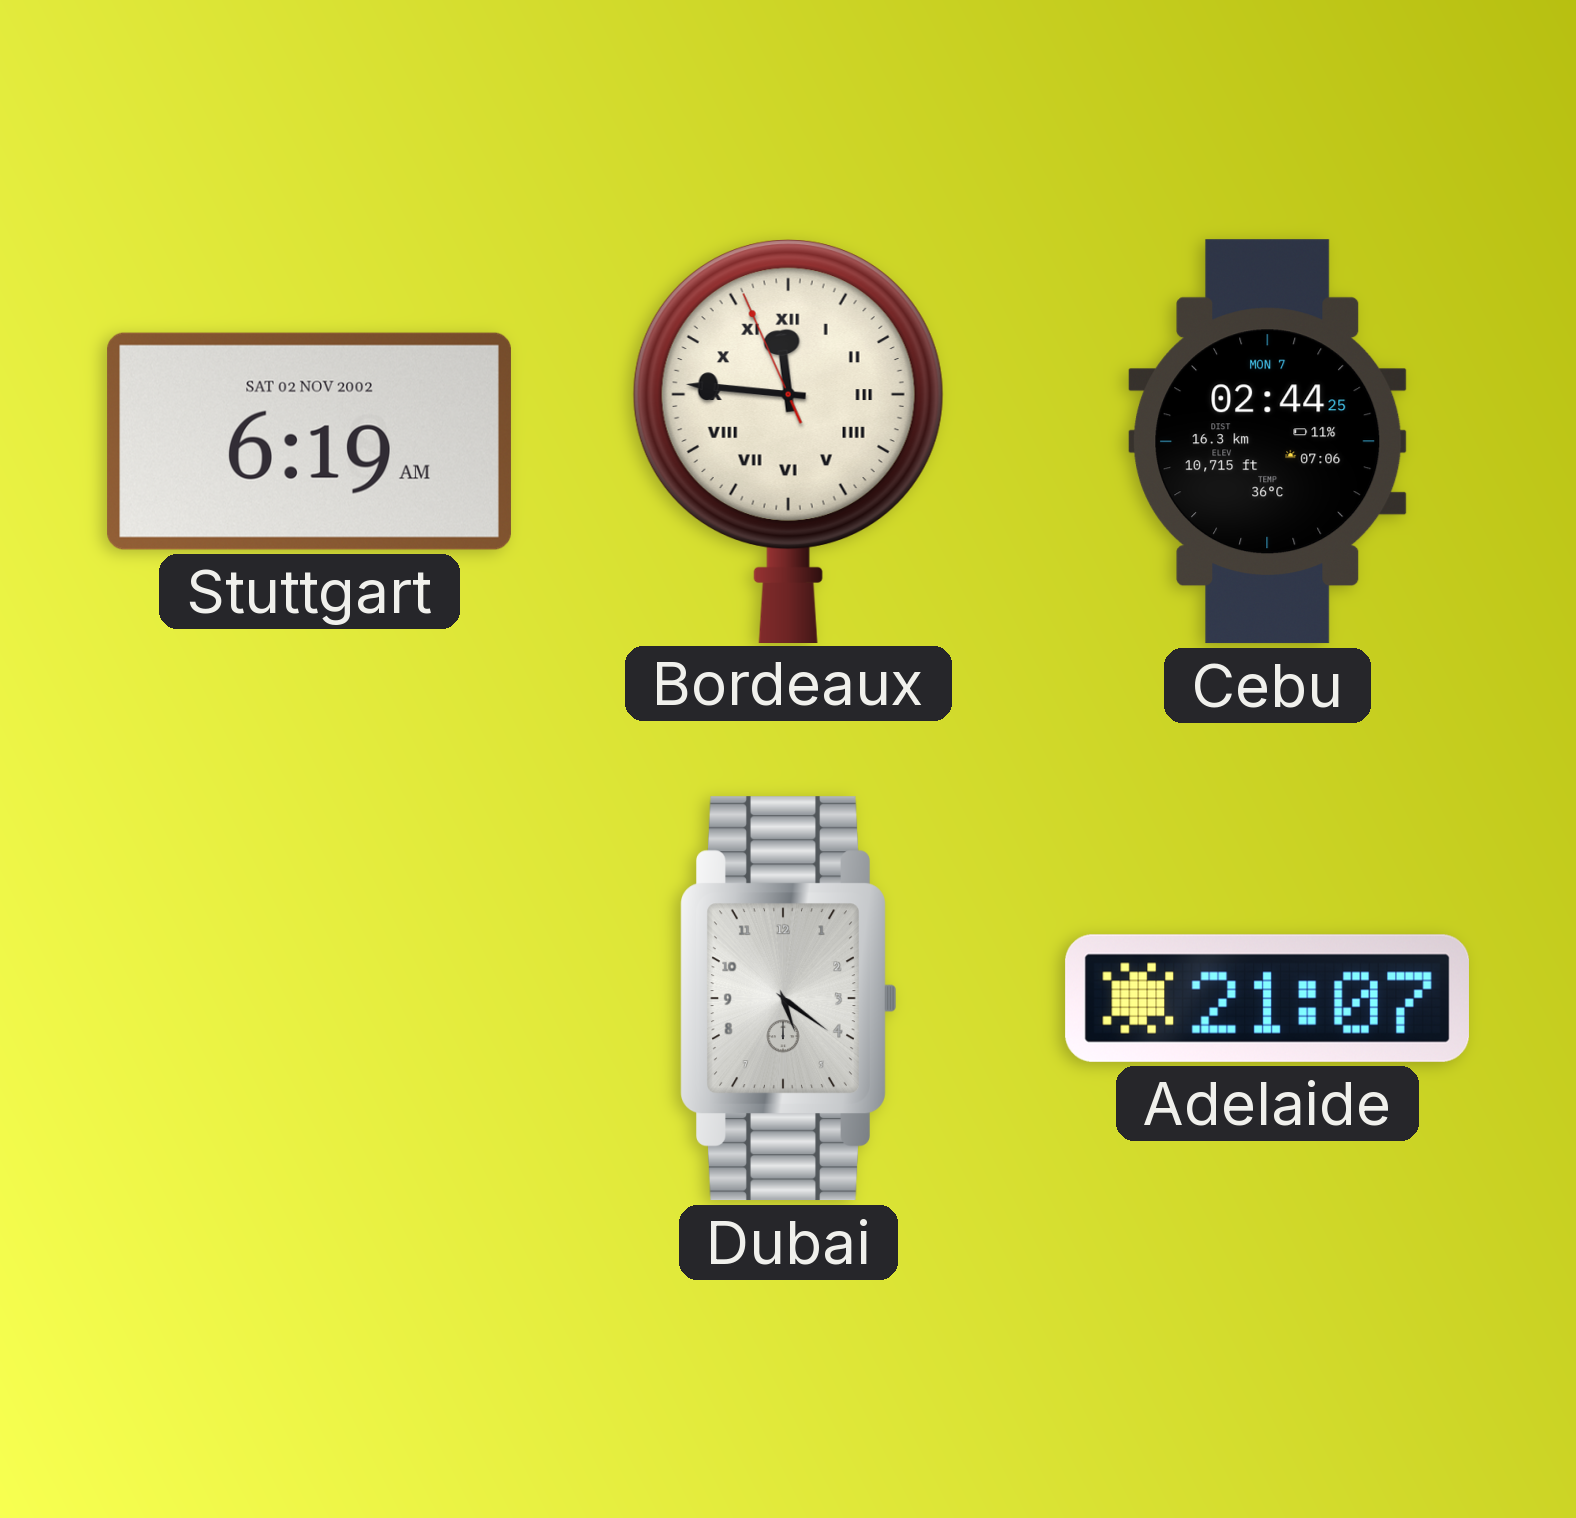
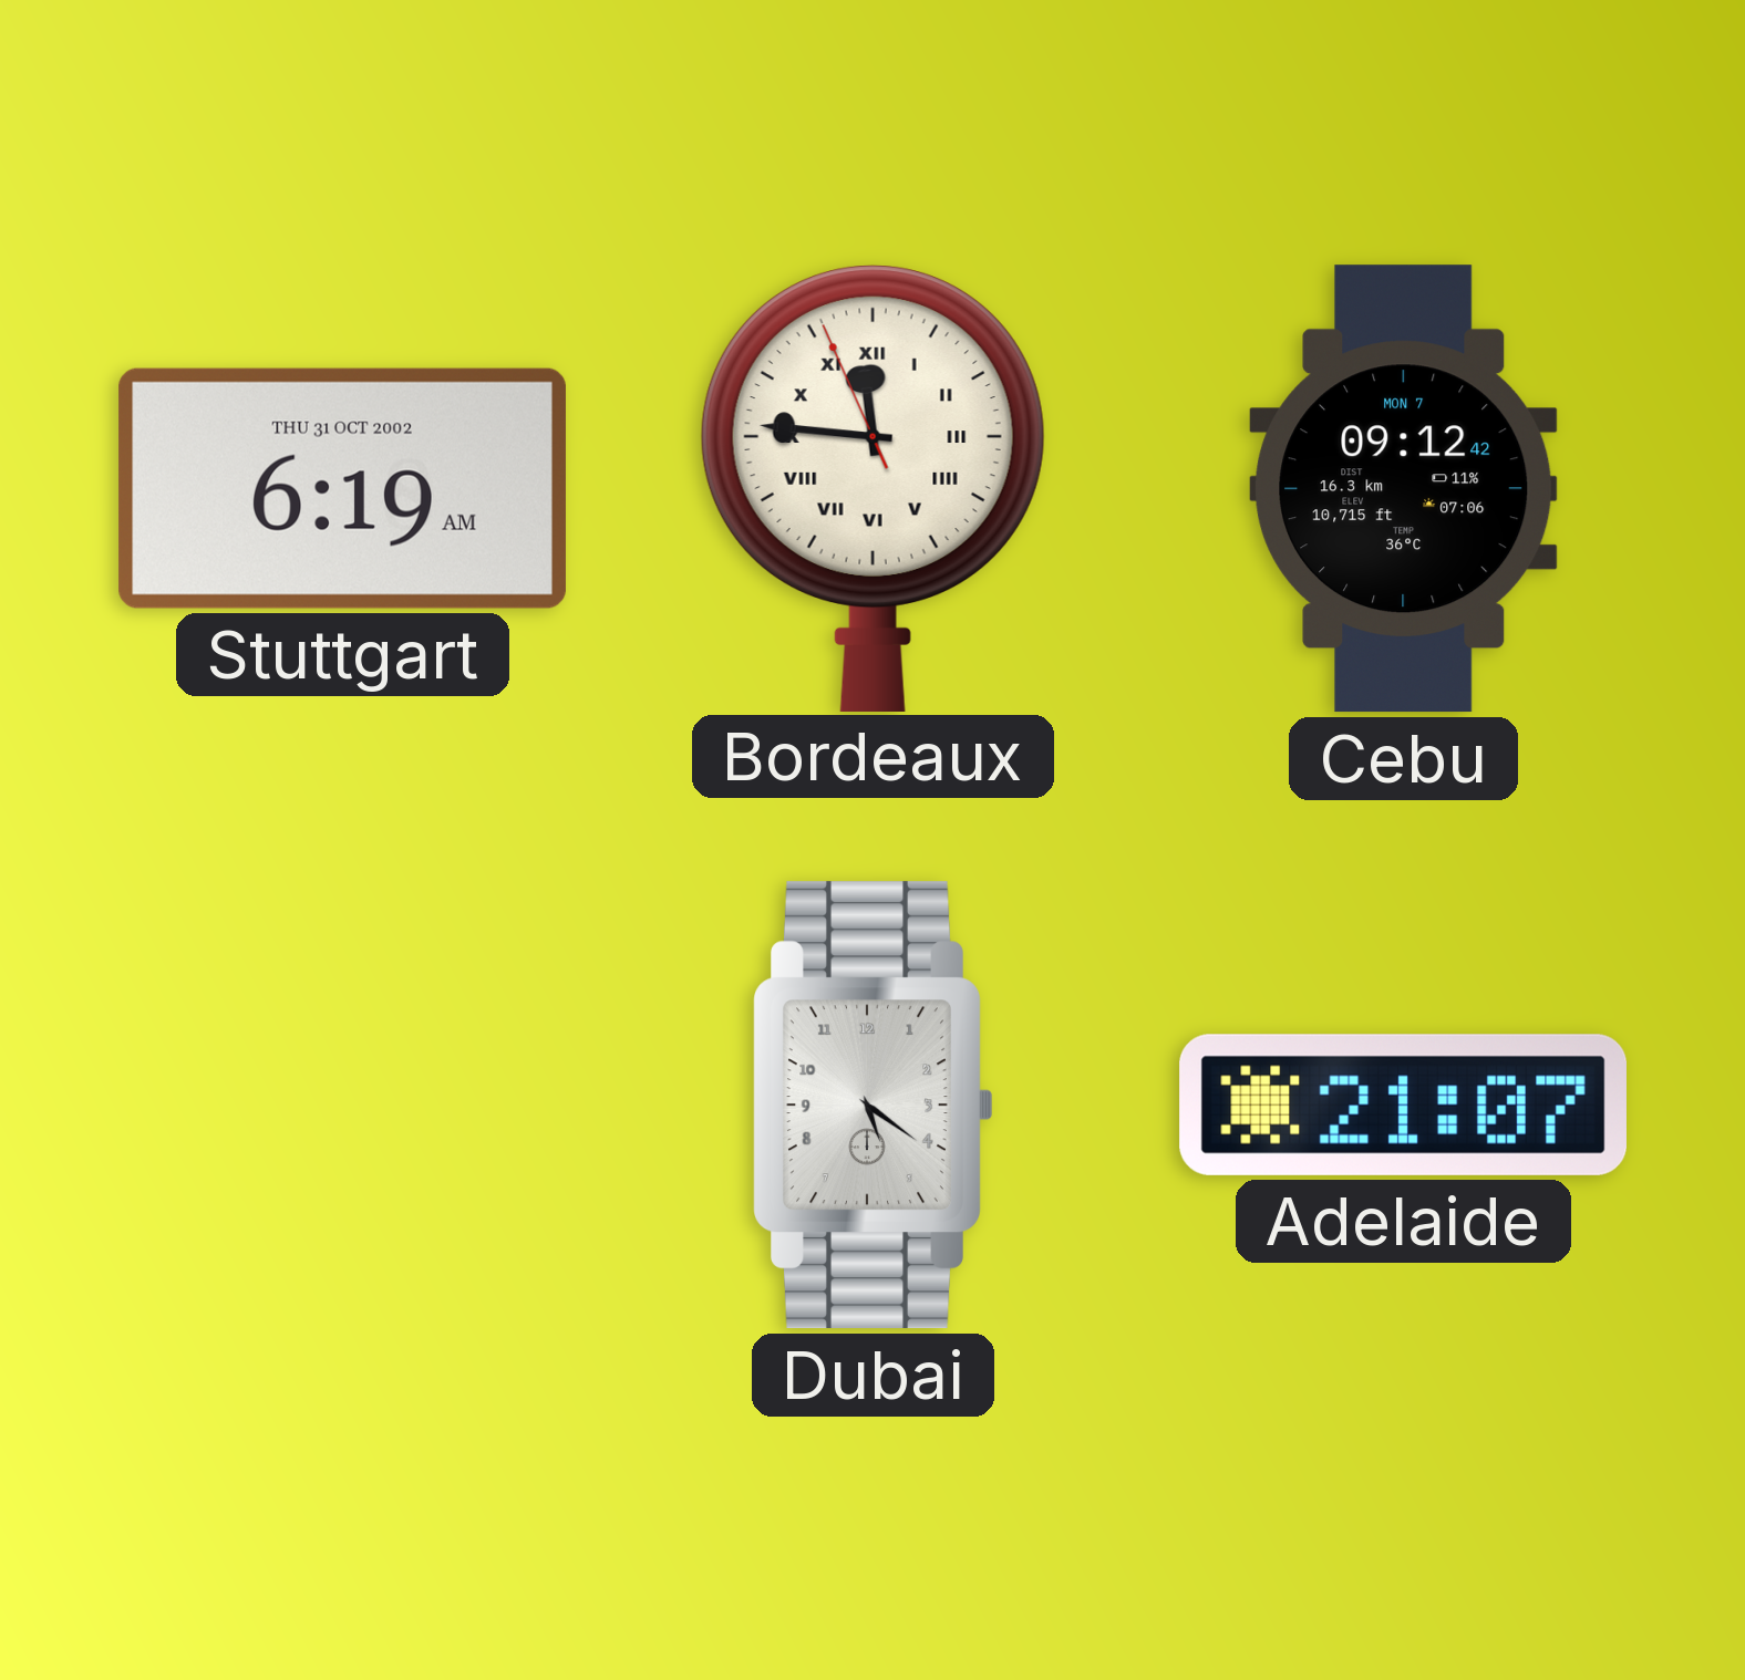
Stuttgart date: SAT 02 NOV 2002 -> THU 31 OCT 2002 (342, 488)
Cebu: 02:44 -> 09:12 (1404, 489)
